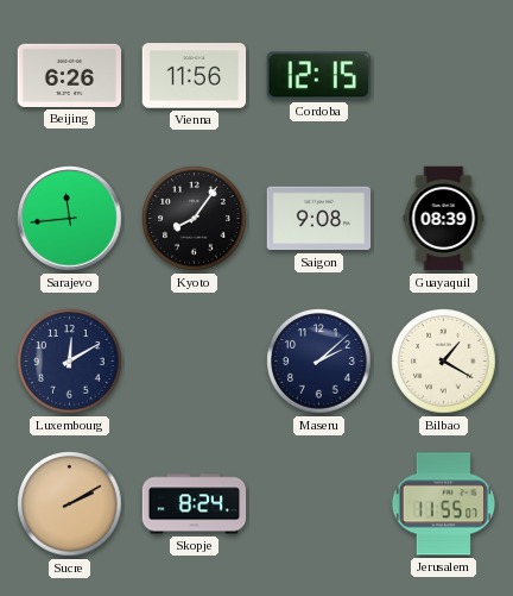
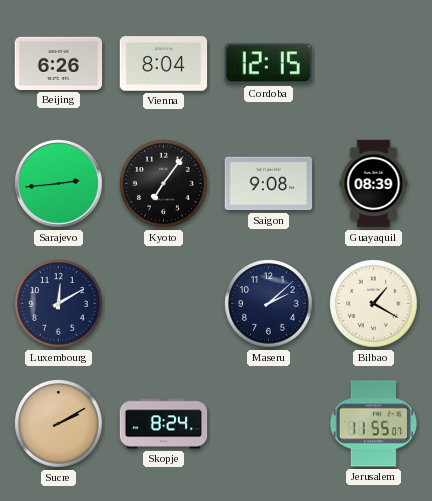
Vienna: 11:56 -> 8:04 (164, 64)
Sarajevo: 11:44 -> 2:44 (59, 184)
Kyoto: 8:06 -> 7:06 (164, 184)
